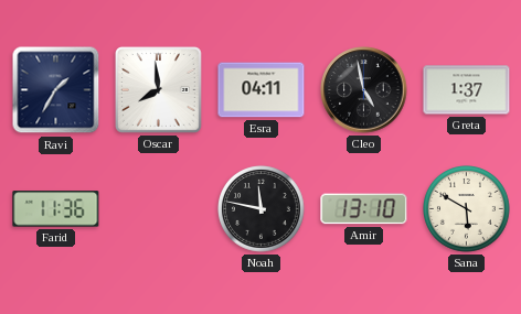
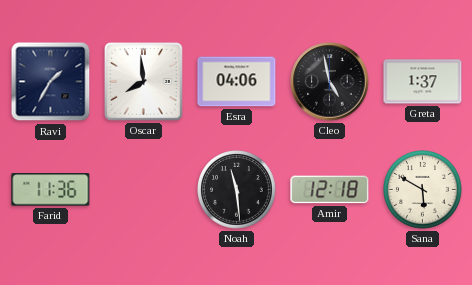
Esra: 04:11 -> 04:06 (237, 82)
Noah: 11:47 -> 11:29 (237, 190)
Amir: 13:10 -> 12:18 (330, 190)
